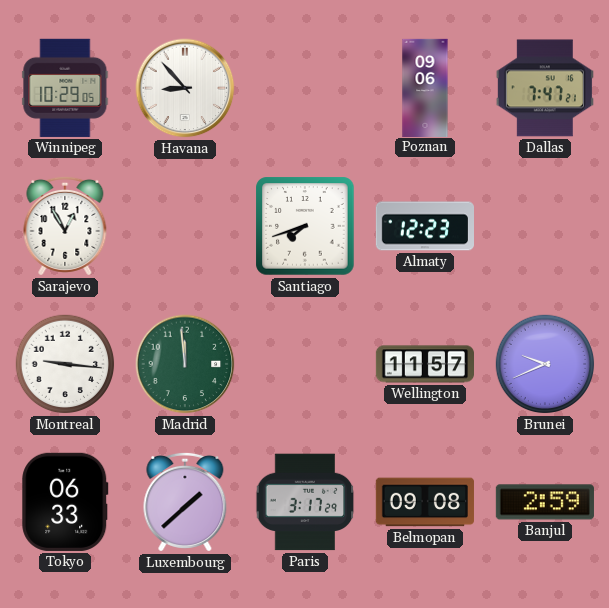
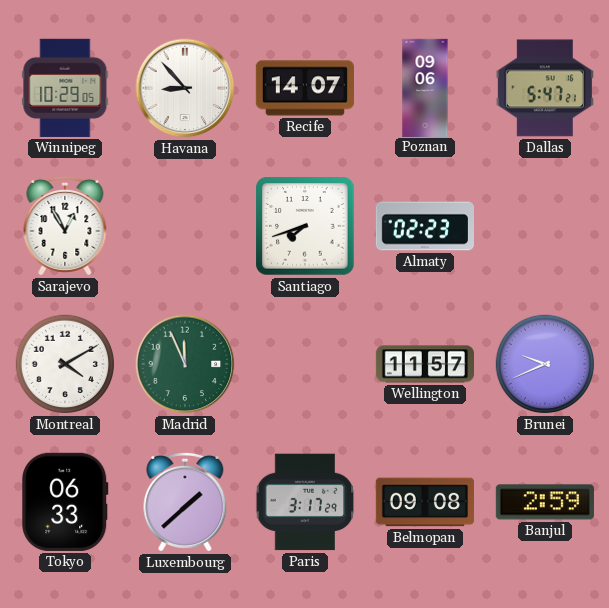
Recife: none -> 14:07 (305, 88)
Dallas: 7:47 -> 5:47 (545, 88)
Almaty: 12:23 -> 02:23 (424, 226)
Montreal: 9:16 -> 4:10 (65, 364)
Madrid: 11:59 -> 11:56 (185, 364)
